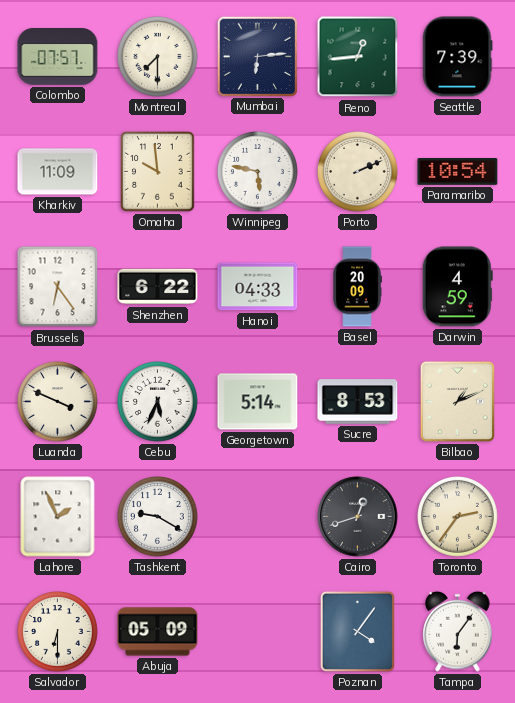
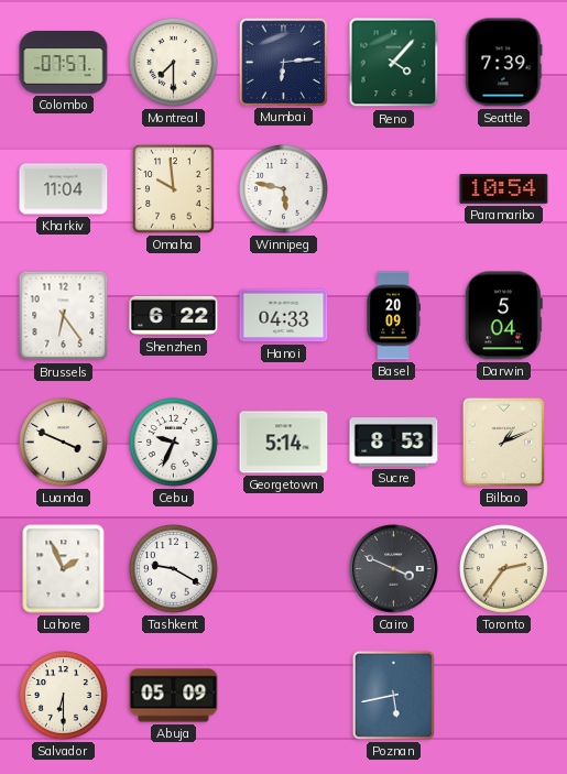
Reno: 12:44 -> 4:07 (394, 63)
Kharkiv: 11:09 -> 11:04 (64, 189)
Porto: 2:11 -> none (358, 172)
Darwin: 4:59 -> 5:04 (503, 316)
Cebu: 5:34 -> 9:34 (174, 443)
Cairo: 12:42 -> 3:49 (394, 569)
Poznan: 4:06 -> 5:43 (393, 695)
Tampa: 6:06 -> none (458, 631)
